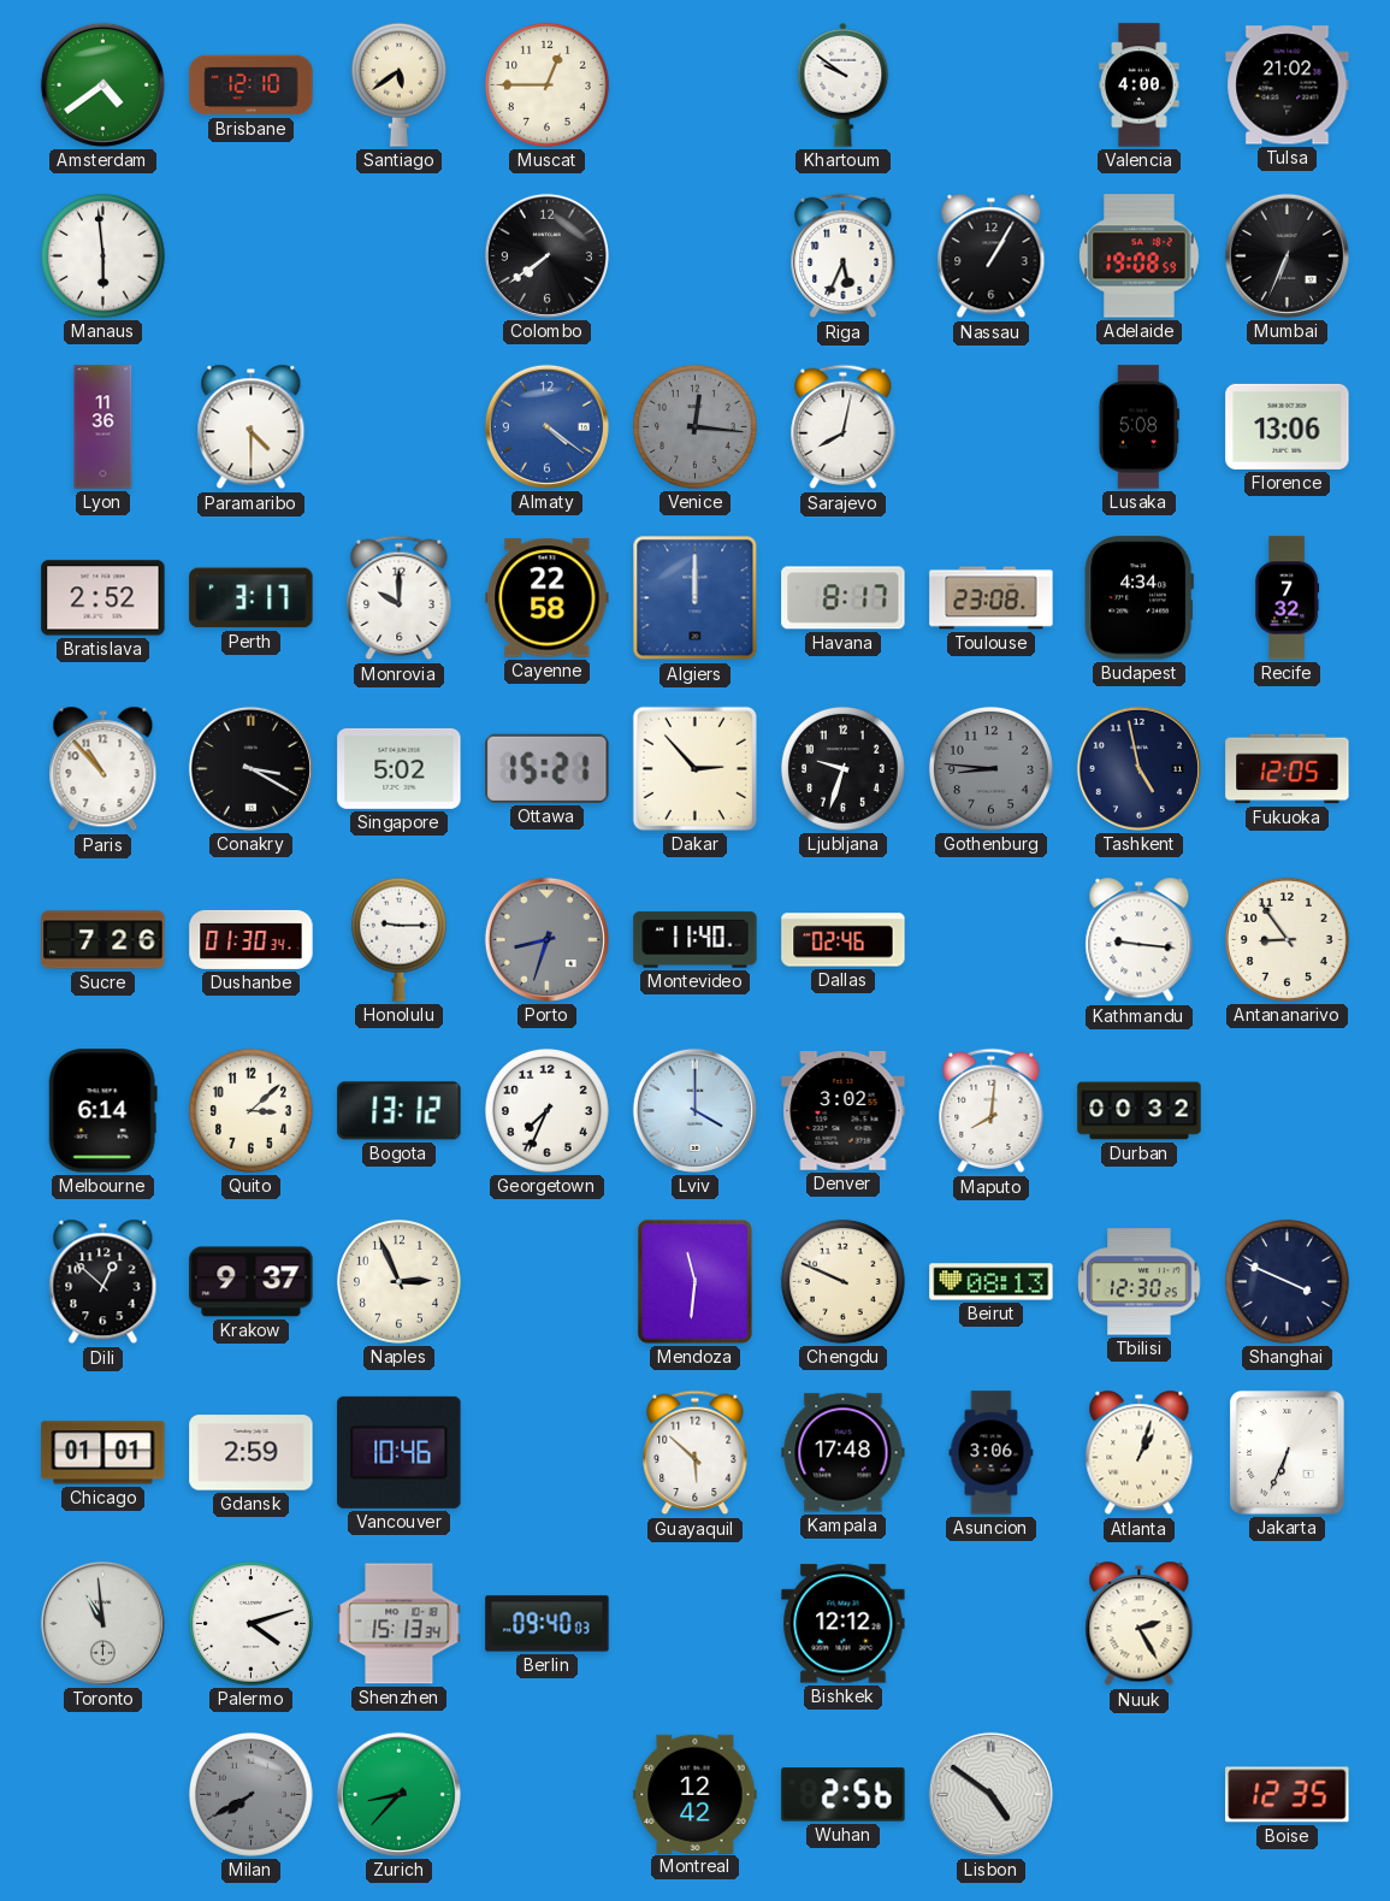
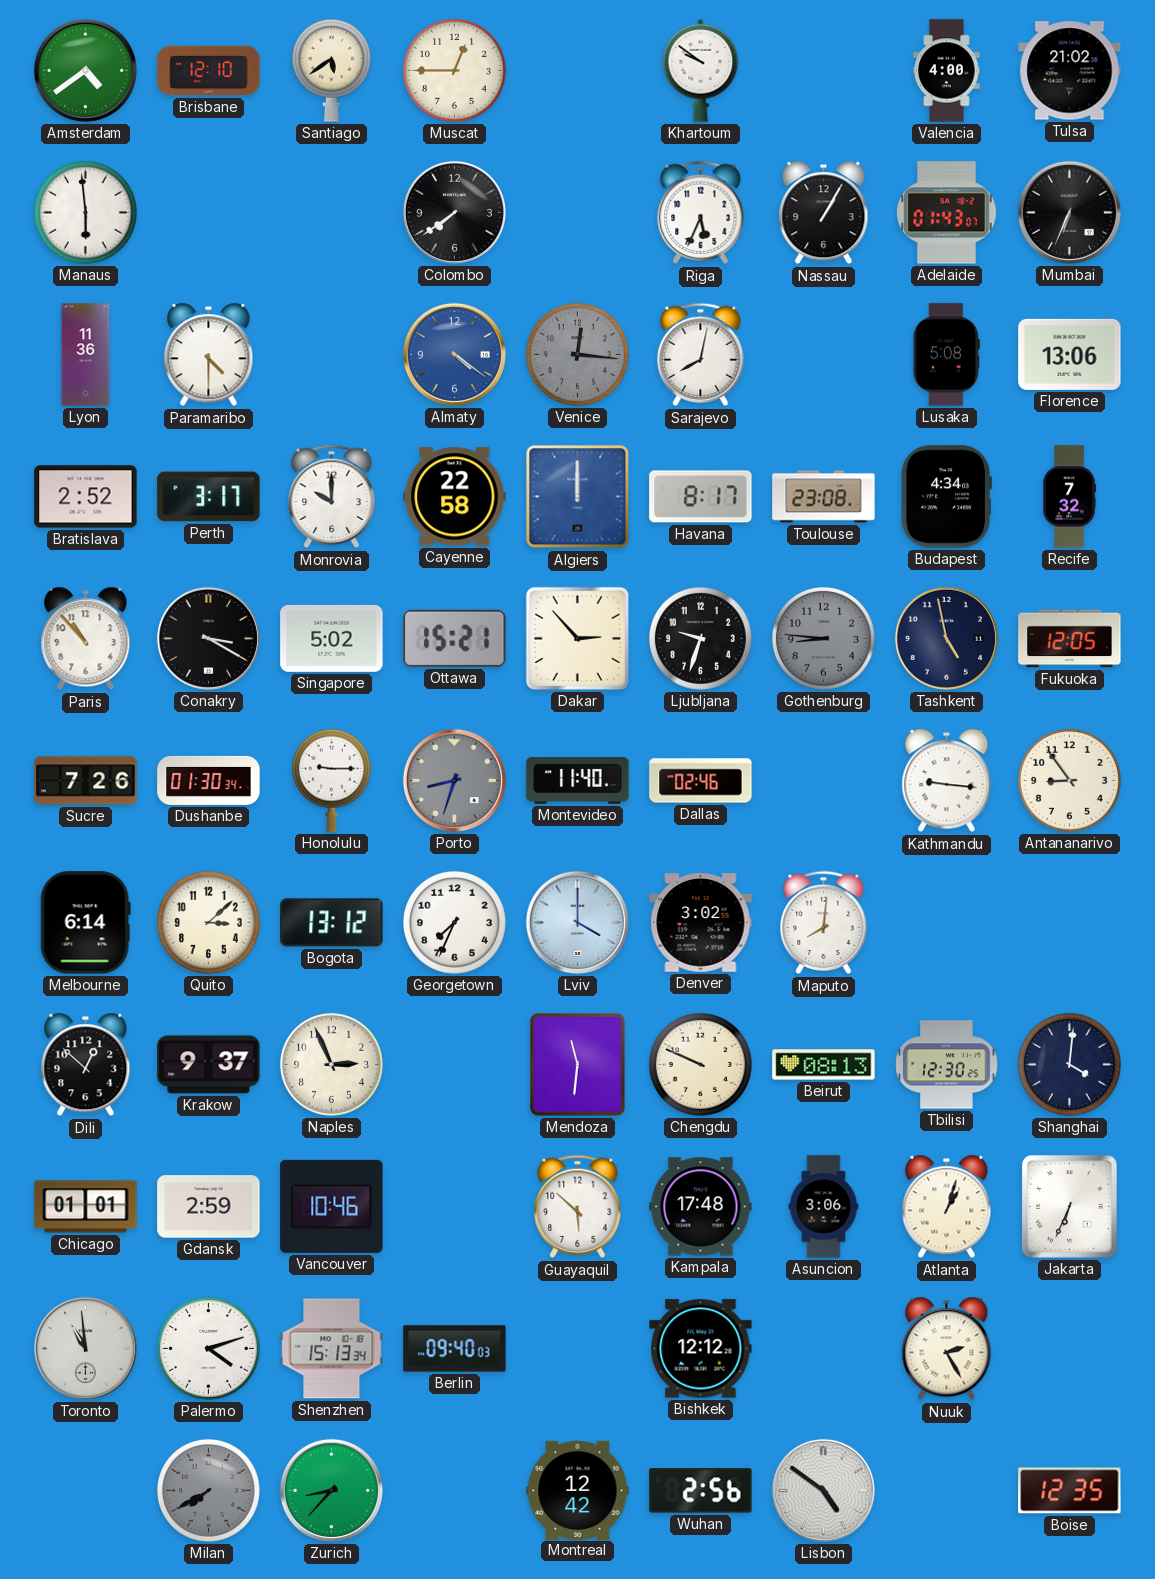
Adelaide: 19:08 -> 01:43 (947, 213)
Durban: 00:32 -> none (1140, 1111)
Shanghai: 3:49 -> 4:01 (1069, 1064)
